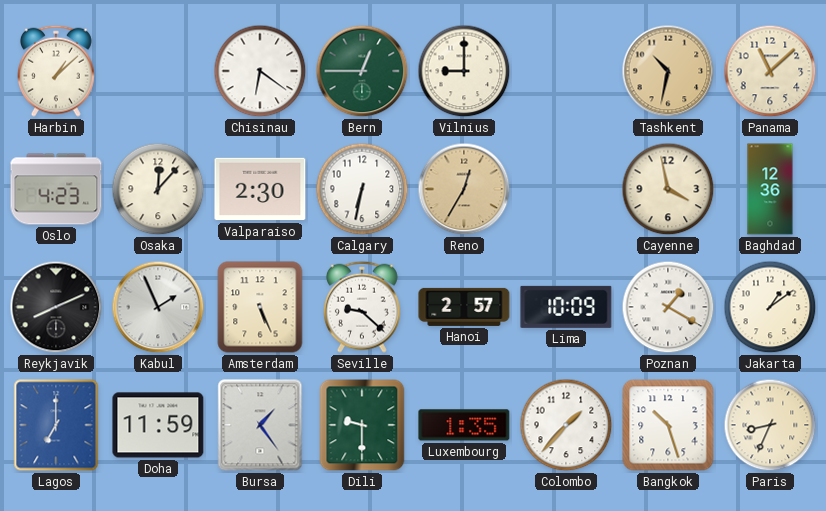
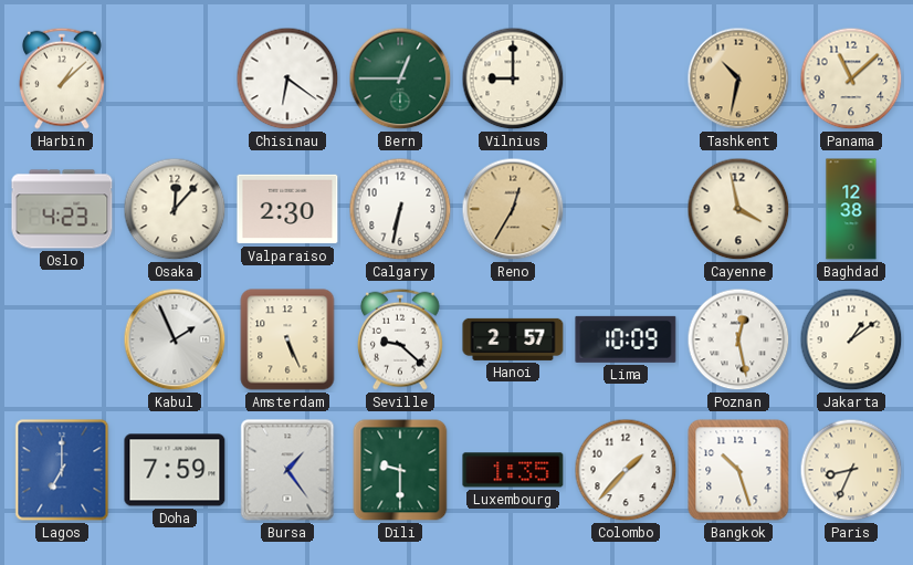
Baghdad: 12:36 -> 12:38 (851, 209)
Reykjavik: 8:11 -> none (56, 307)
Poznan: 1:20 -> 12:28 (738, 339)
Doha: 11:59 -> 7:59 (175, 470)
